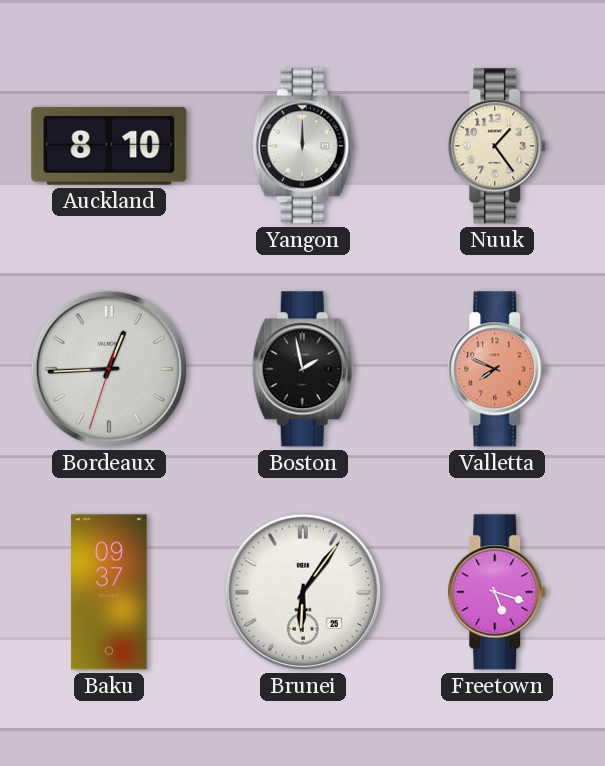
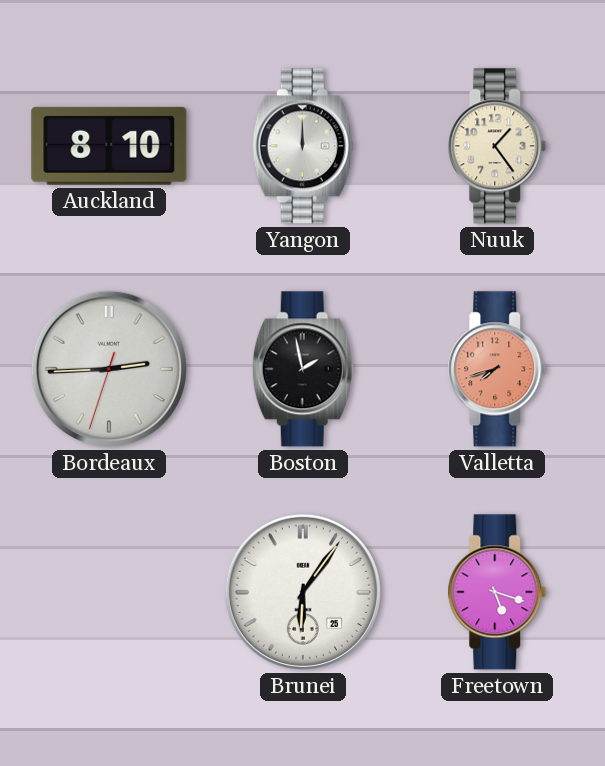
Bordeaux: 12:44 -> 2:44 (109, 369)
Valletta: 7:49 -> 7:42 (497, 369)
Baku: 09:37 -> none (109, 592)
